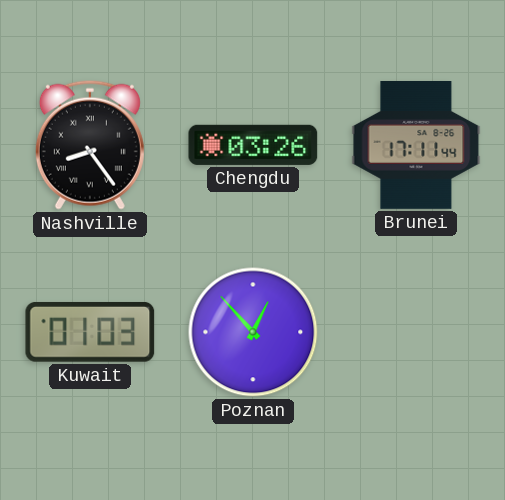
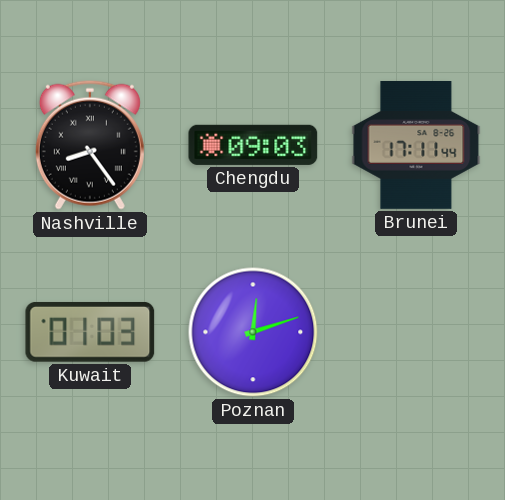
Chengdu: 03:26 -> 09:03 (253, 145)
Poznan: 12:53 -> 12:12 (253, 332)
